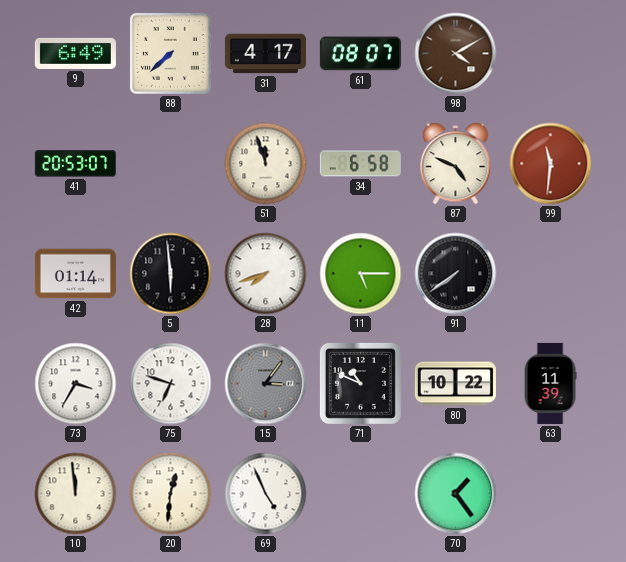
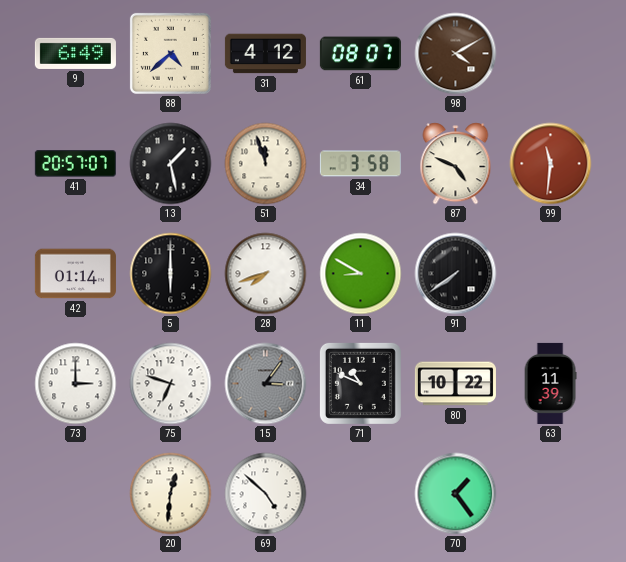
88: 7:38 -> 4:38 (170, 53)
31: 4:17 -> 4:12 (265, 54)
41: 20:53 -> 20:57 (75, 164)
13: none -> 1:28 (171, 164)
34: 6:58 -> 3:58 (360, 164)
5: 5:59 -> 6:00 (171, 274)
11: 5:15 -> 8:50 (361, 274)
73: 3:35 -> 3:00 (76, 384)
10: 11:59 -> none (76, 494)
69: 4:56 -> 4:52 (266, 494)
